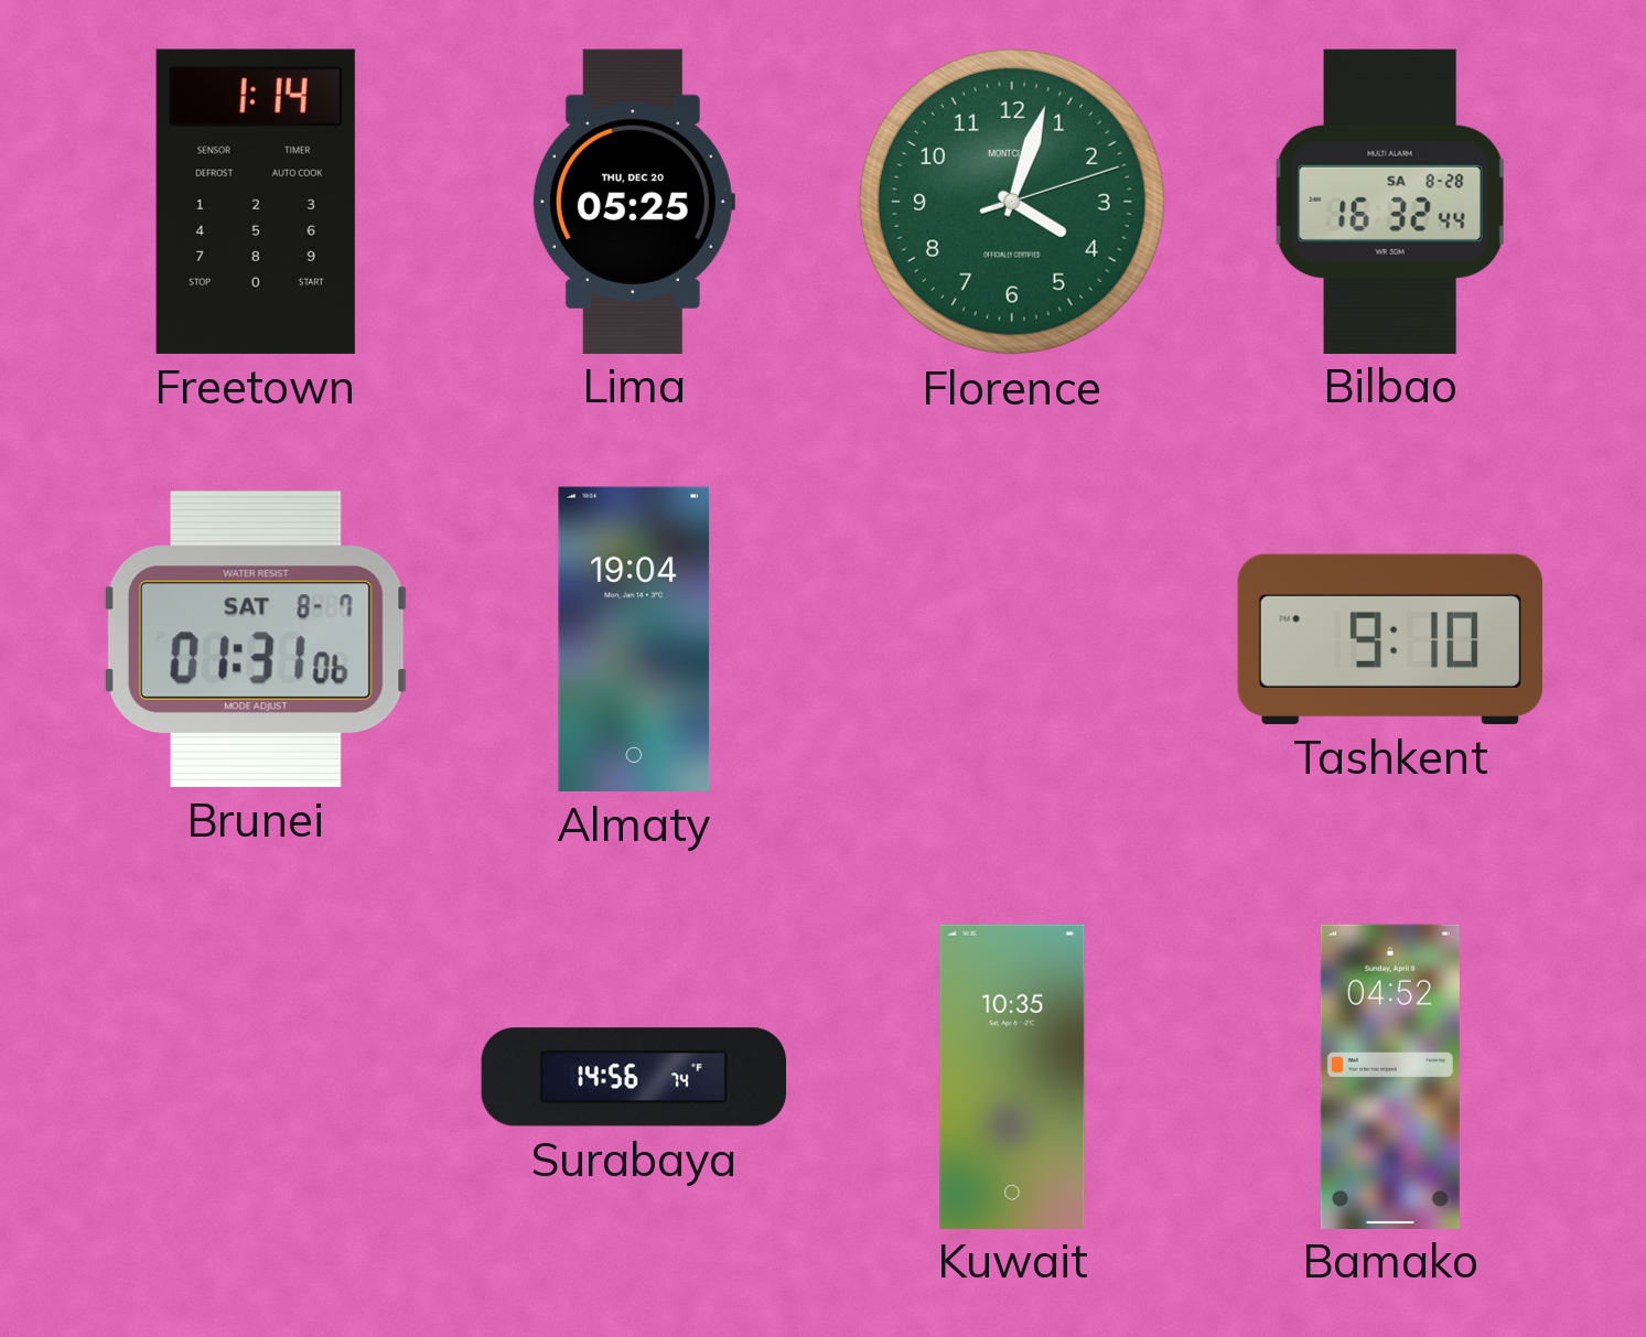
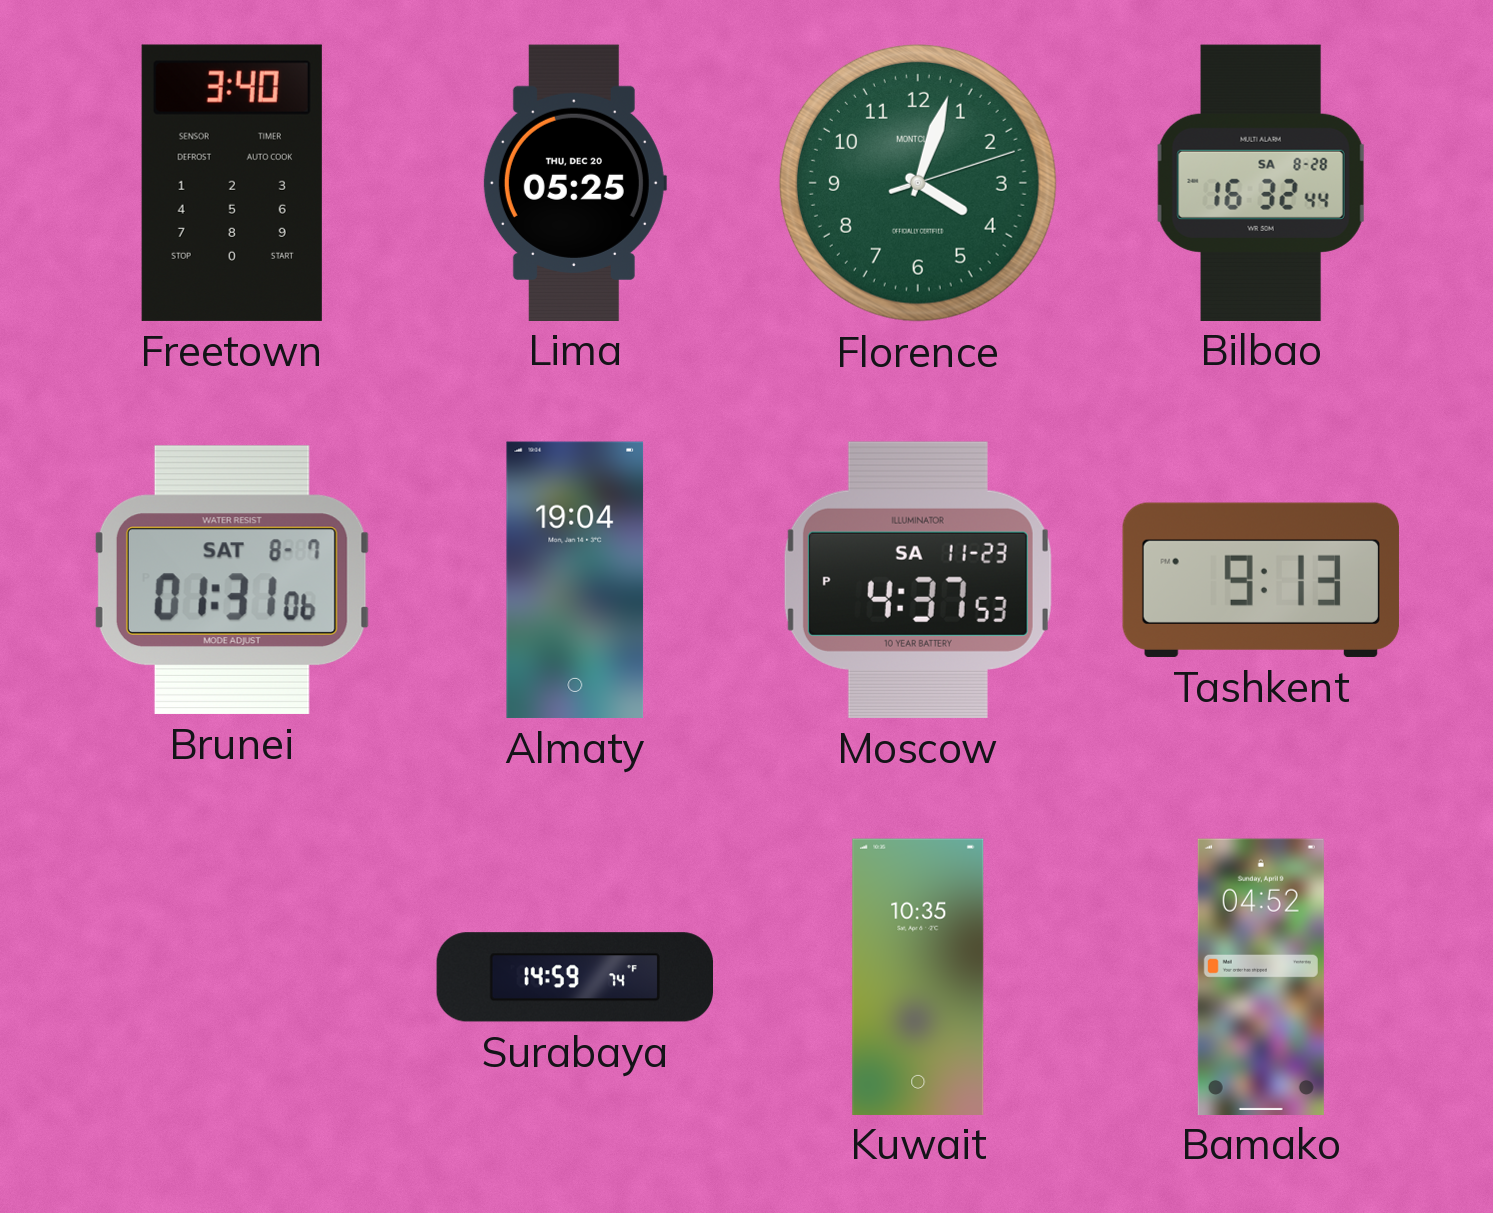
Freetown: 1:14 -> 3:40 (232, 183)
Moscow: none -> 4:37 (918, 580)
Tashkent: 9:10 -> 9:13 (1261, 580)
Surabaya: 14:56 -> 14:59 (575, 977)
